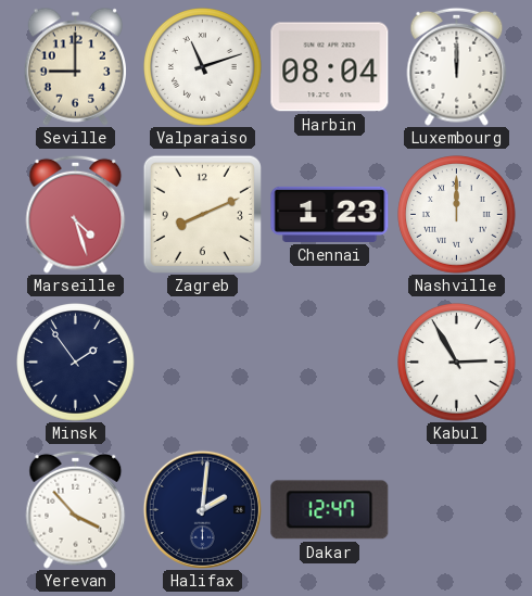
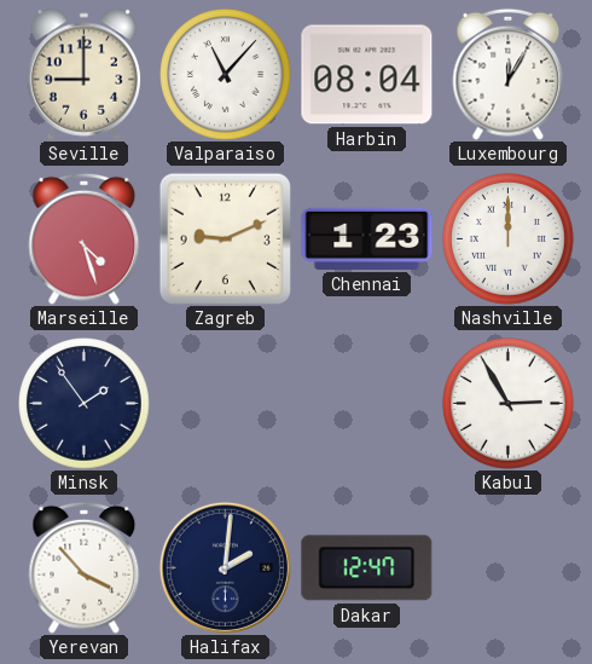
Valparaiso: 11:12 -> 11:07 (226, 75)
Luxembourg: 12:00 -> 12:05 (509, 74)
Zagreb: 8:11 -> 9:11 (225, 238)
